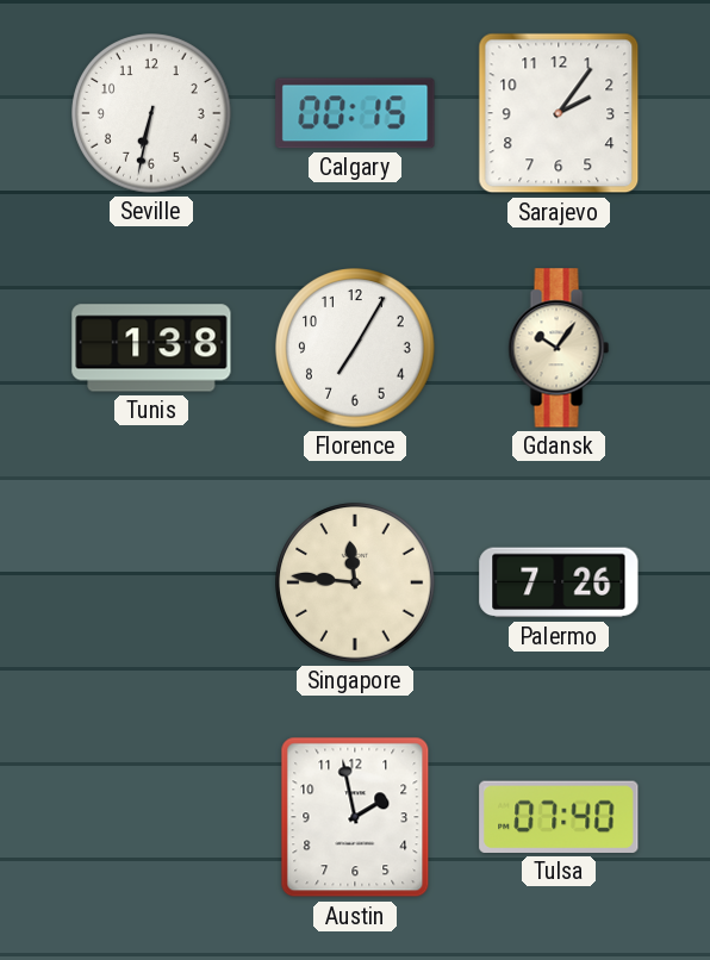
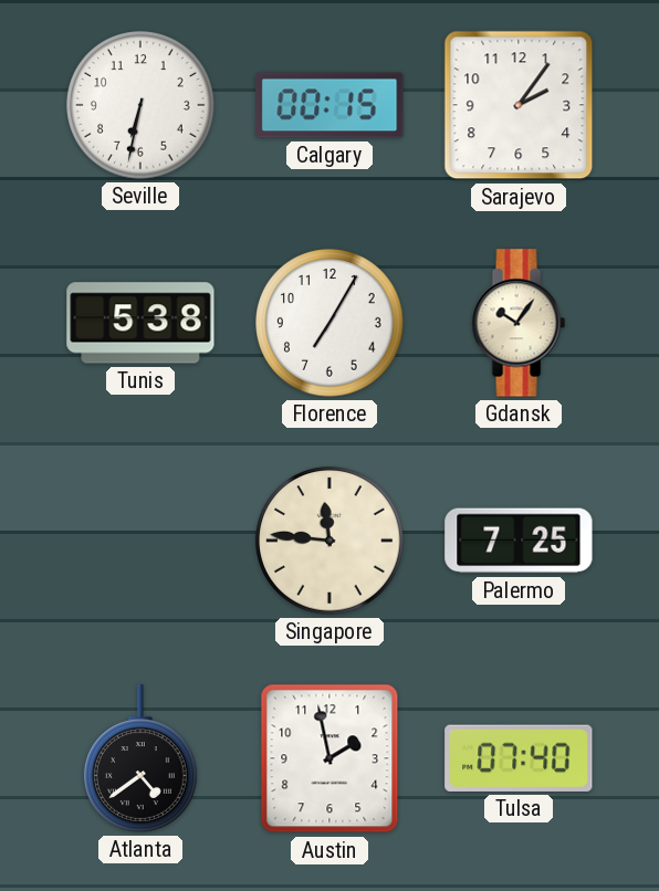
Tunis: 1:38 -> 5:38 (140, 323)
Palermo: 7:26 -> 7:25 (519, 541)
Atlanta: none -> 4:39 (142, 758)
